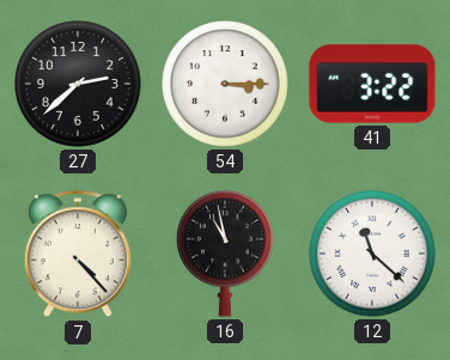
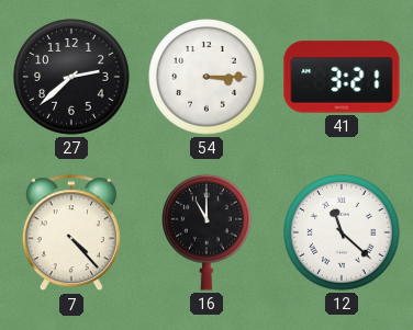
41: 3:22 -> 3:21 (342, 77)
16: 10:58 -> 11:00 (208, 232)
